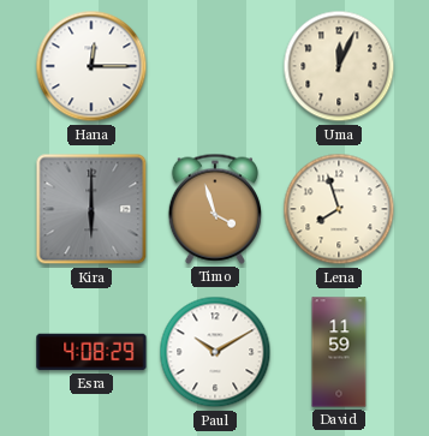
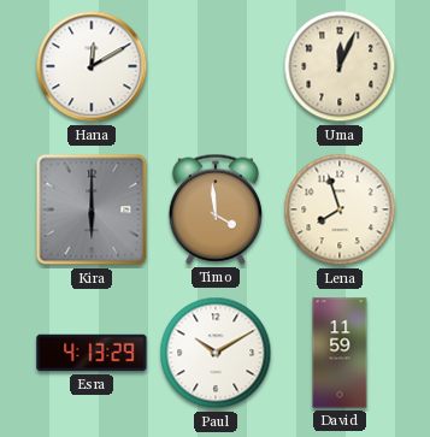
Hana: 12:15 -> 12:10 (92, 66)
Timo: 3:57 -> 3:59 (216, 209)
Esra: 4:08 -> 4:13 (92, 353)
